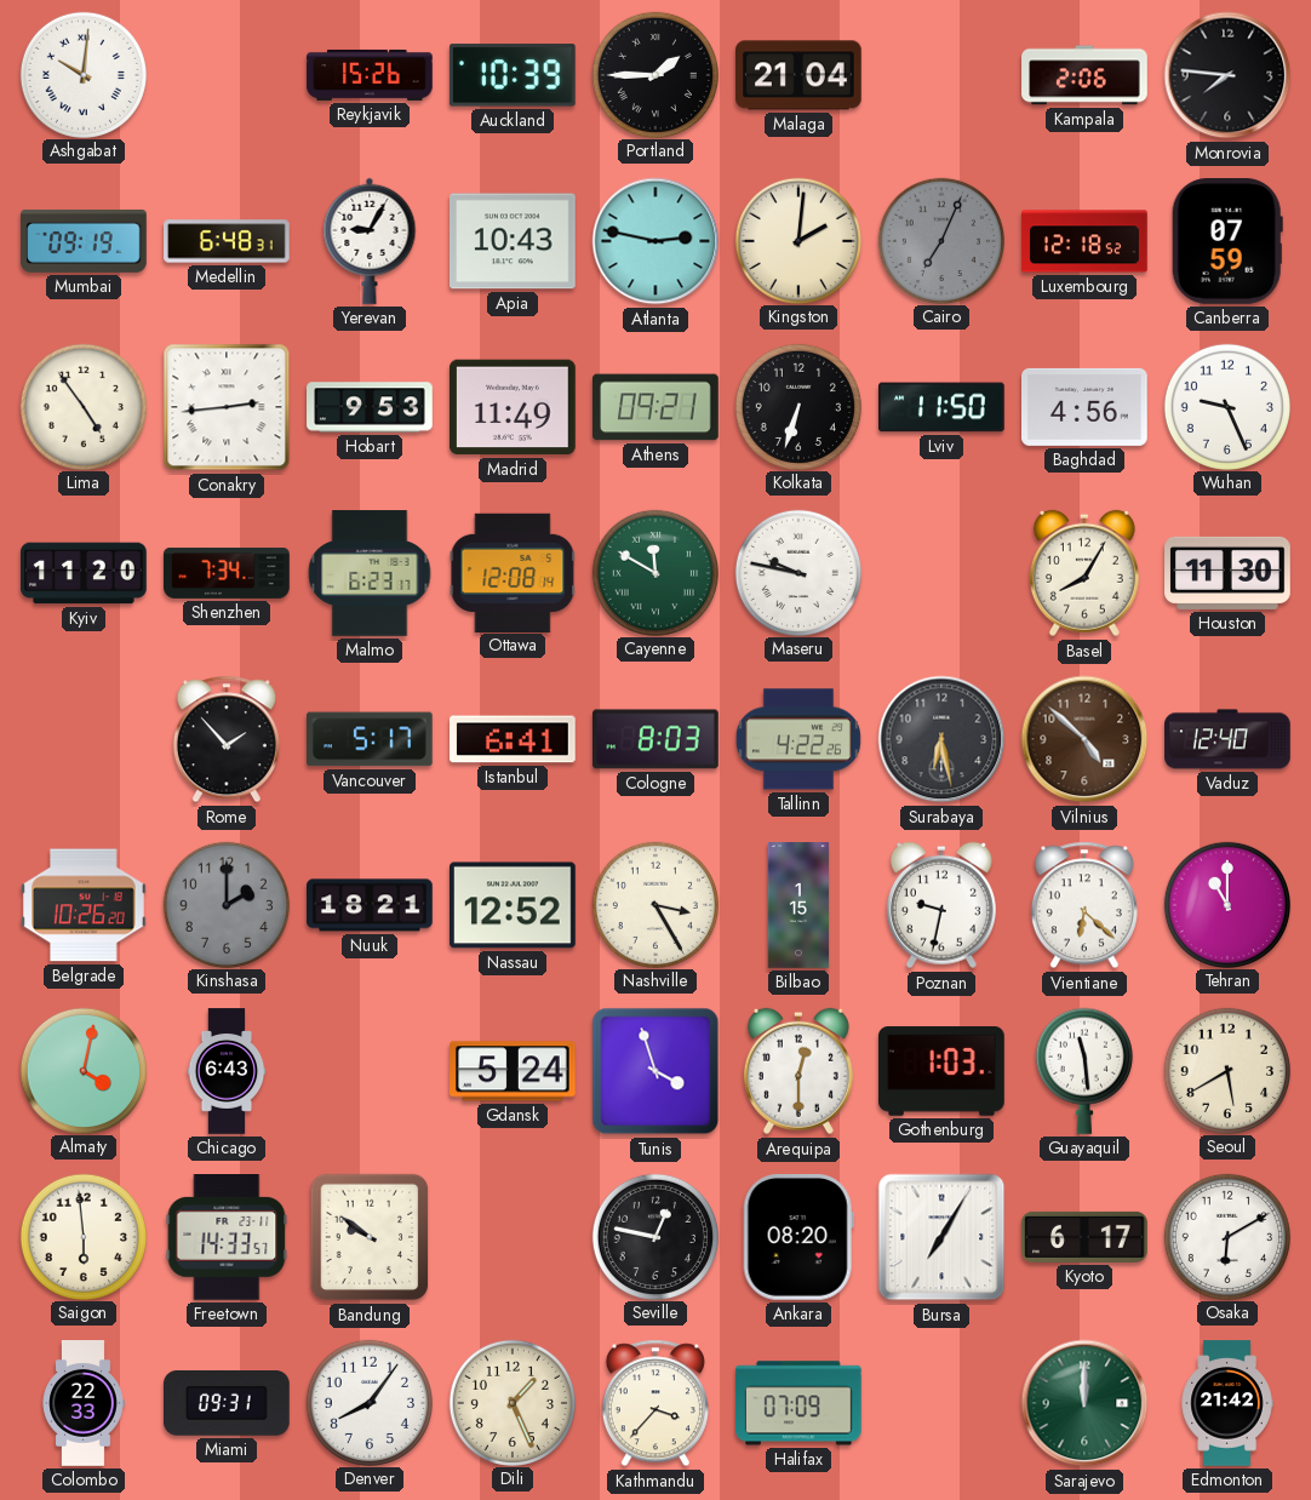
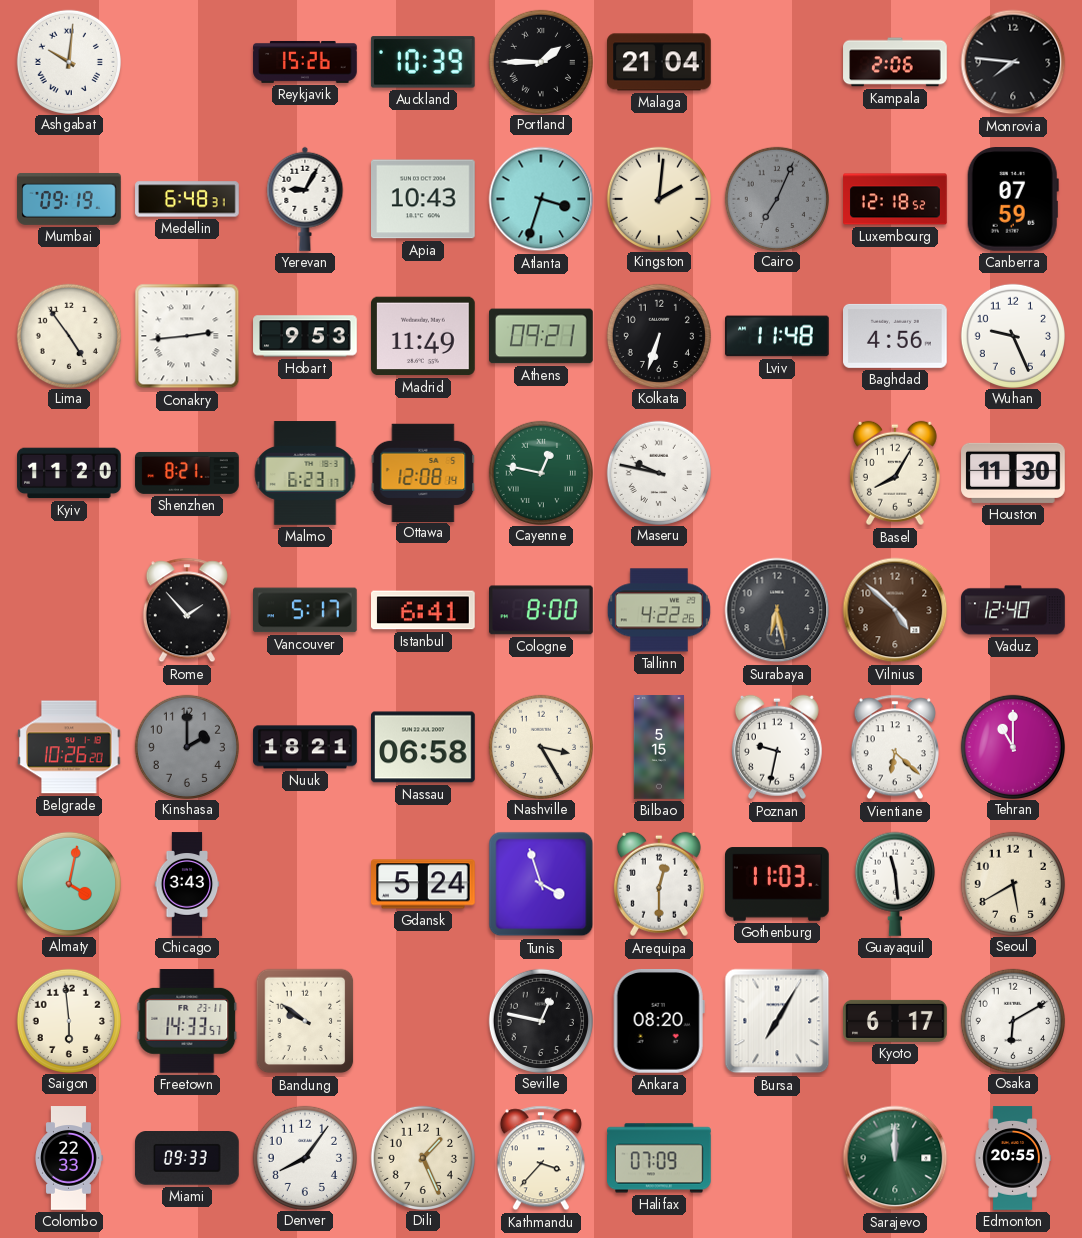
Atlanta: 2:47 -> 3:33 (541, 199)
Lviv: 11:50 -> 11:48 (777, 336)
Shenzhen: 7:34 -> 8:21 (187, 473)
Cayenne: 11:50 -> 12:47 (540, 472)
Cologne: 8:03 -> 8:00 (542, 610)
Nassau: 12:52 -> 06:58 (424, 747)
Bilbao: 1:15 -> 5:15 (659, 747)
Chicago: 6:43 -> 3:43 (187, 884)
Gothenburg: 1:03 -> 11:03 (777, 884)
Miami: 09:31 -> 09:33 (188, 1159)
Edmonton: 21:42 -> 20:55 (1013, 1158)
